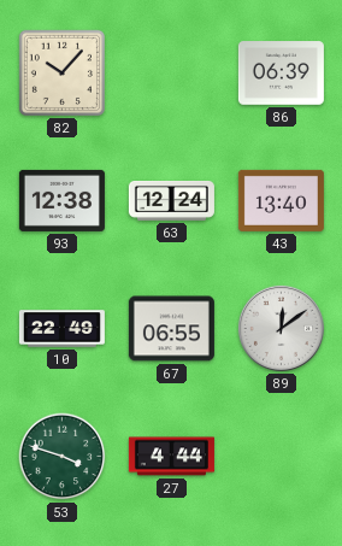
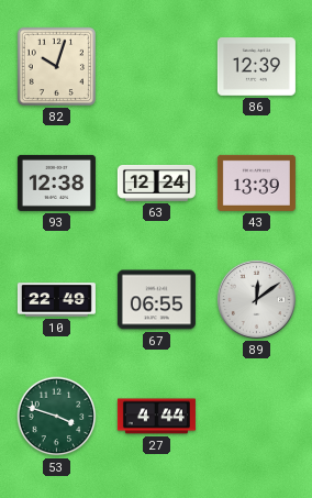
82: 10:07 -> 10:03 (56, 66)
86: 06:39 -> 12:39 (256, 67)
43: 13:40 -> 13:39 (256, 182)
